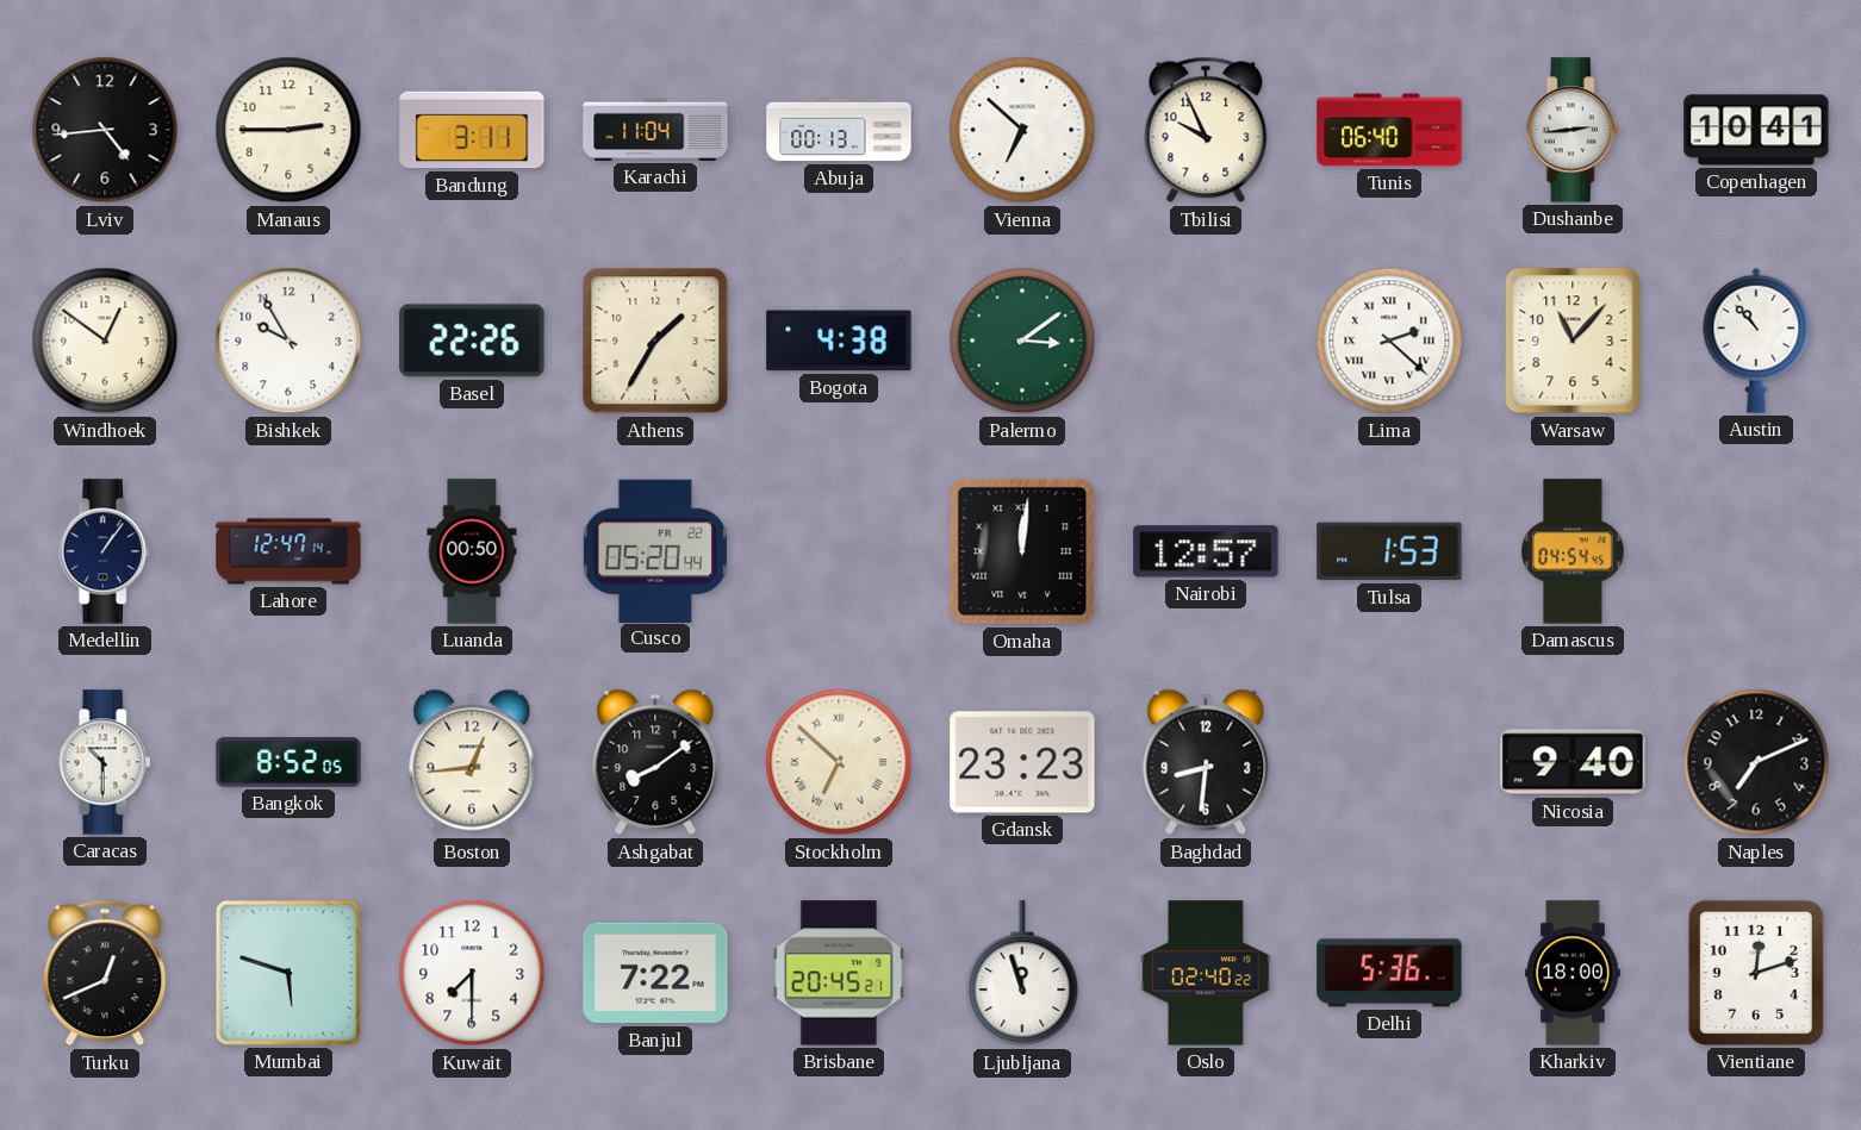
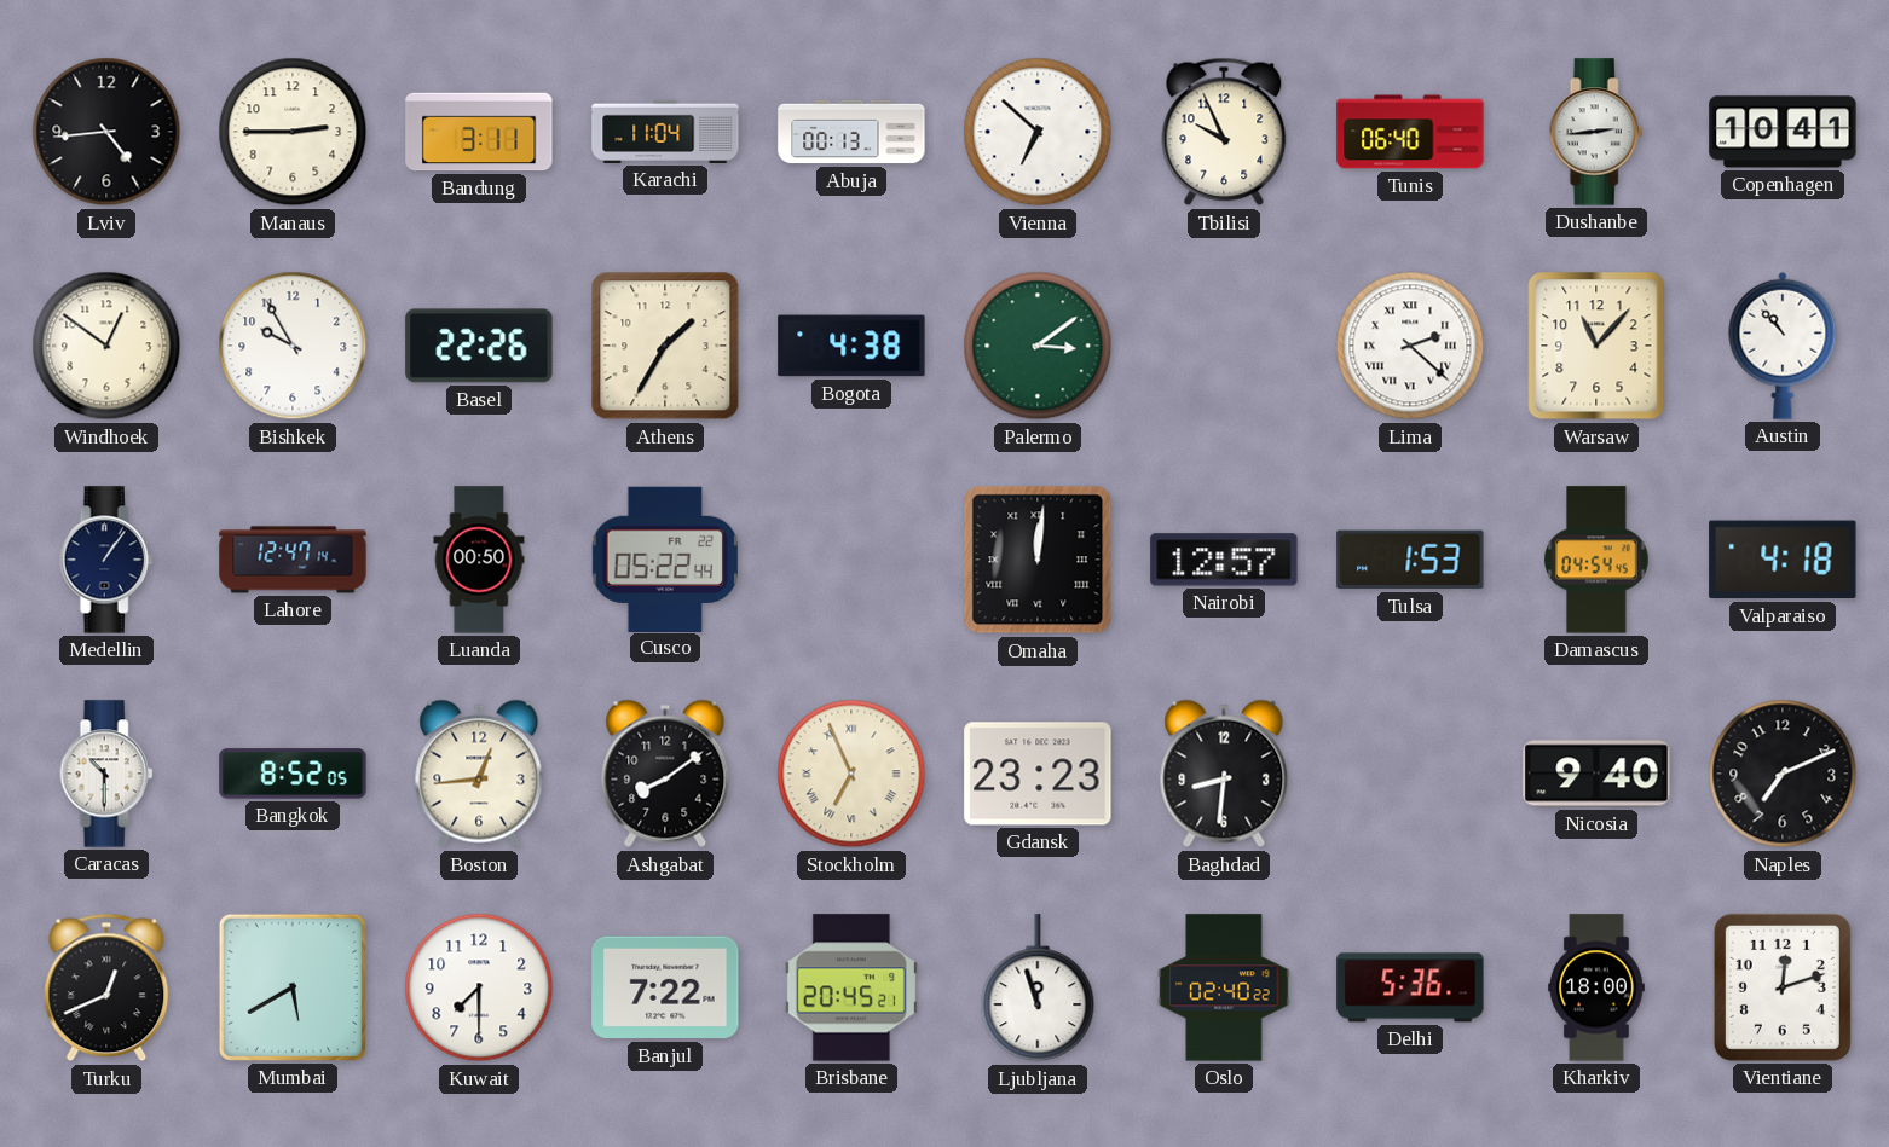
Cusco: 05:20 -> 05:22 (665, 558)
Valparaiso: none -> 4:18 (1783, 560)
Stockholm: 6:52 -> 6:56 (851, 774)
Mumbai: 5:48 -> 5:40 (293, 987)
